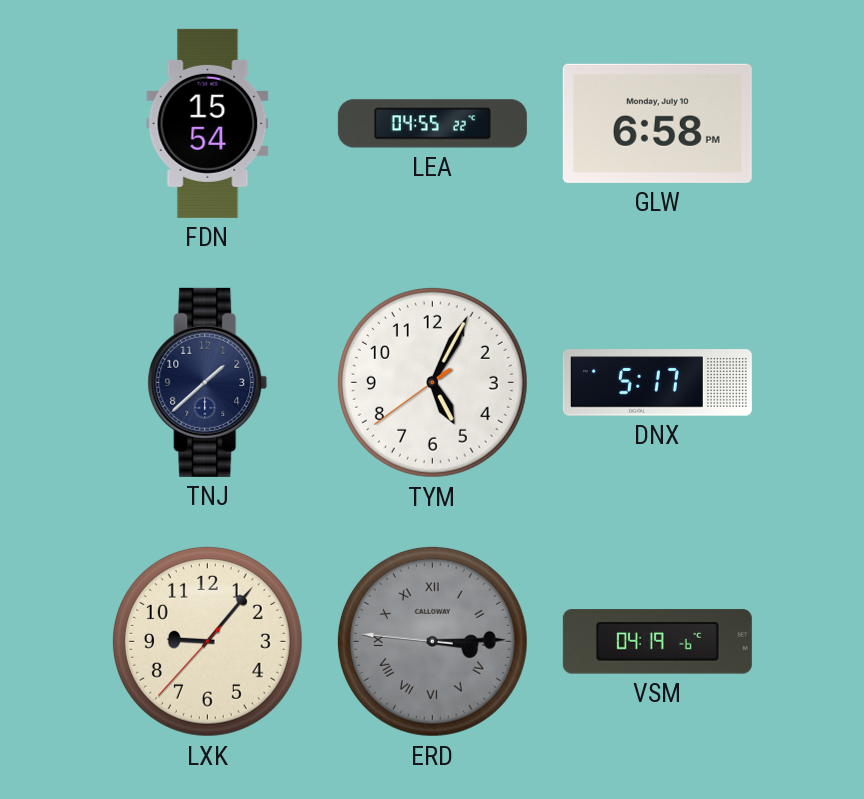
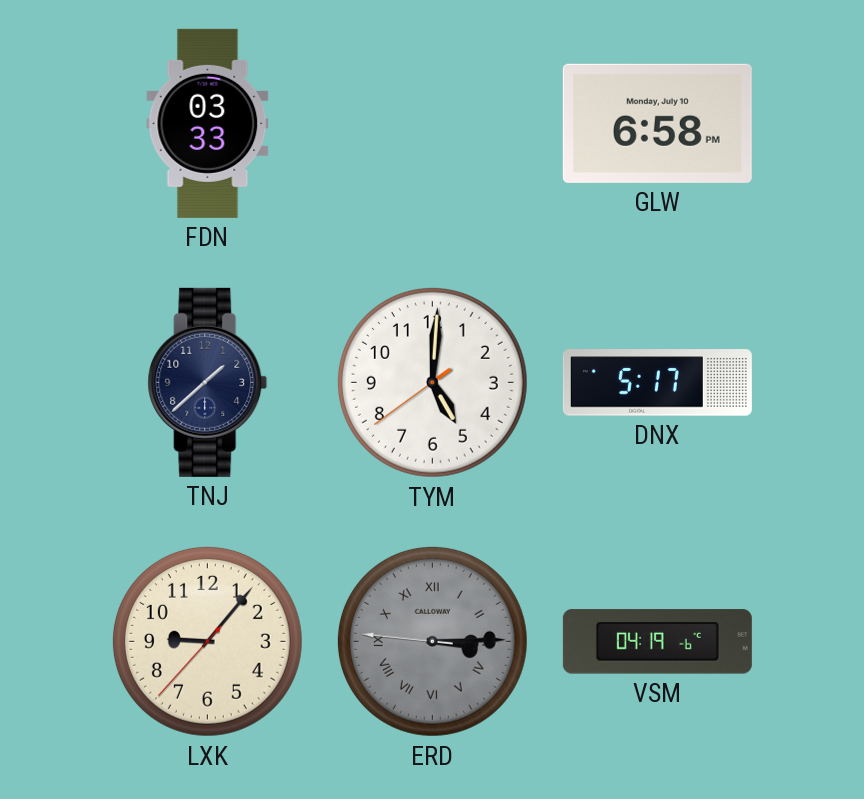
FDN: 15:54 -> 03:33 (208, 123)
LEA: 04:55 -> none (432, 124)
TYM: 5:04 -> 5:00 (432, 382)
